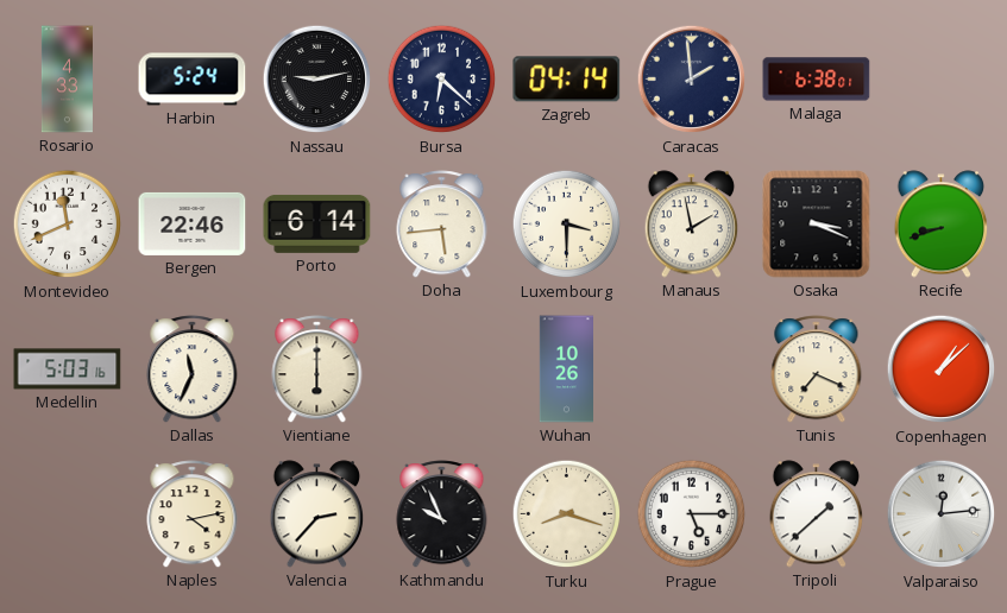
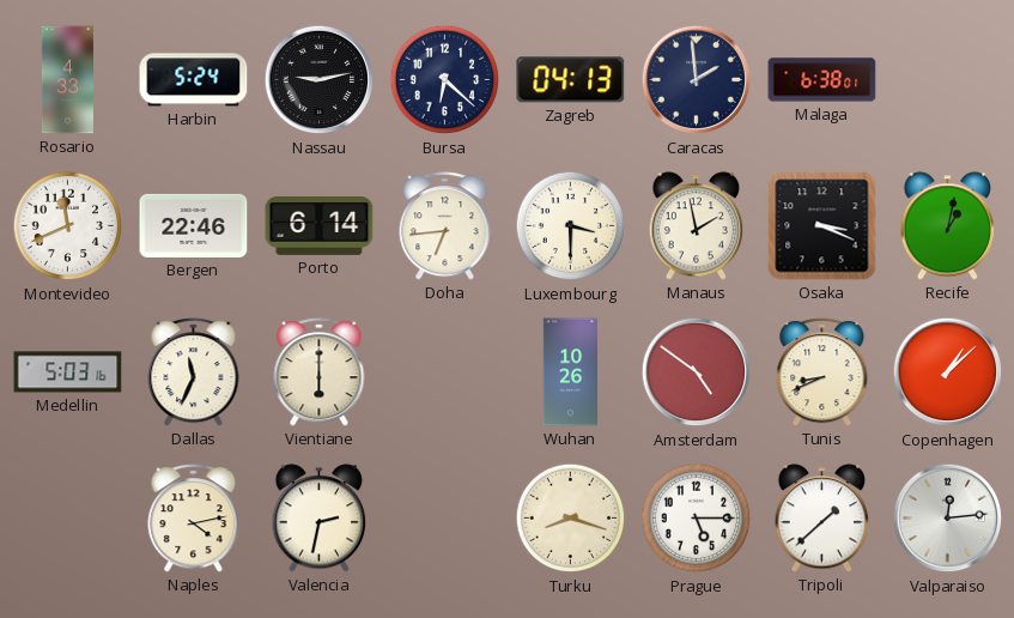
Zagreb: 04:14 -> 04:13 (571, 80)
Doha: 5:44 -> 6:44 (445, 226)
Recife: 8:42 -> 1:02 (948, 226)
Amsterdam: none -> 4:51 (697, 372)
Tunis: 7:19 -> 8:41 (822, 372)
Valencia: 2:37 -> 2:32 (320, 519)
Kathmandu: 9:56 -> none (442, 514)
